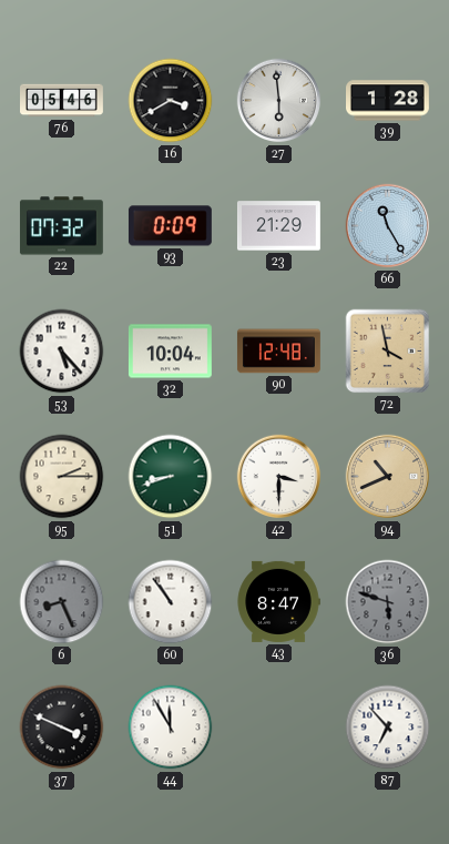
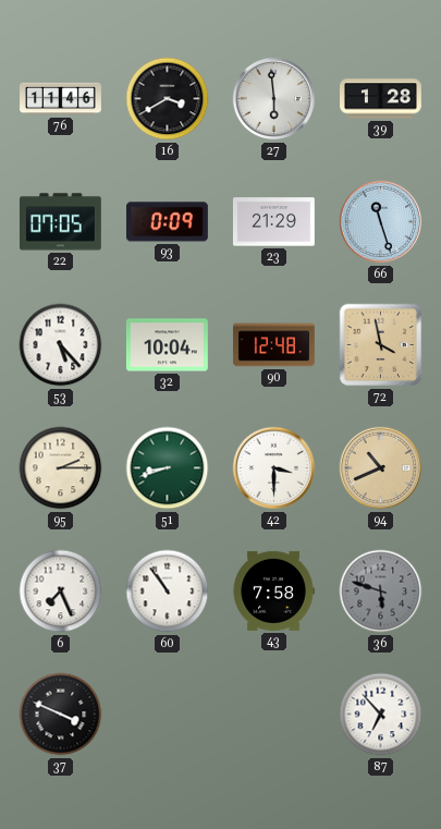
76: 05:46 -> 11:46 (61, 99)
22: 07:32 -> 07:05 (60, 222)
66: 11:25 -> 11:27 (381, 222)
6: 8:26 -> 7:26 (61, 592)
6 dial: grey -> white (61, 592)
43: 8:47 -> 7:58 (273, 590)
44: 11:55 -> none (171, 728)
